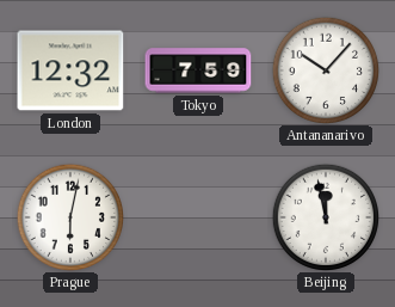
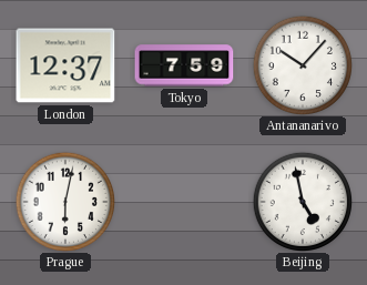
London: 12:32 -> 12:37 (65, 65)
Beijing: 11:58 -> 4:58 (302, 201)
